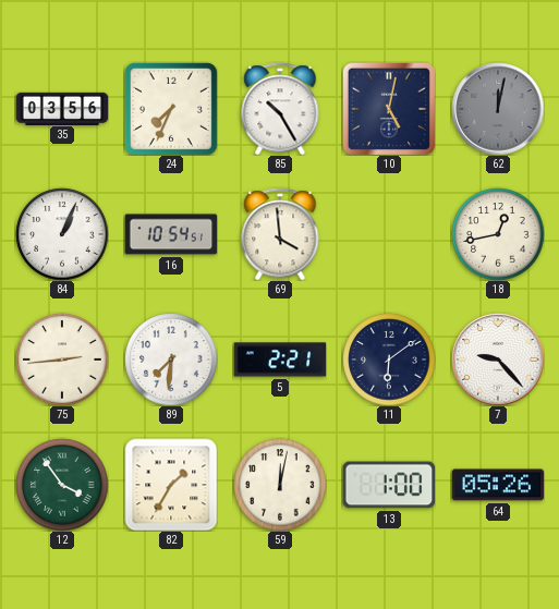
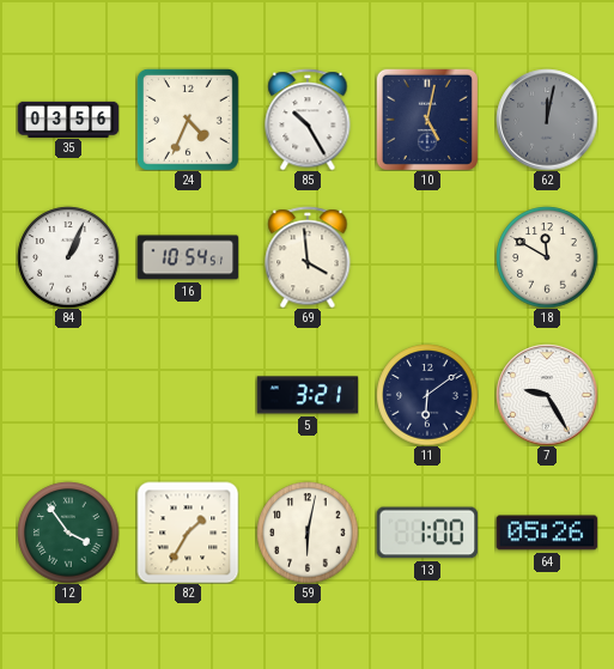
24: 7:34 -> 4:34 (188, 120)
18: 12:43 -> 11:50 (547, 257)
75: 2:44 -> none (62, 360)
89: 7:31 -> none (171, 360)
5: 2:21 -> 3:21 (308, 395)
7: 9:23 -> 9:25 (547, 395)
59: 12:02 -> 6:02 (308, 533)
